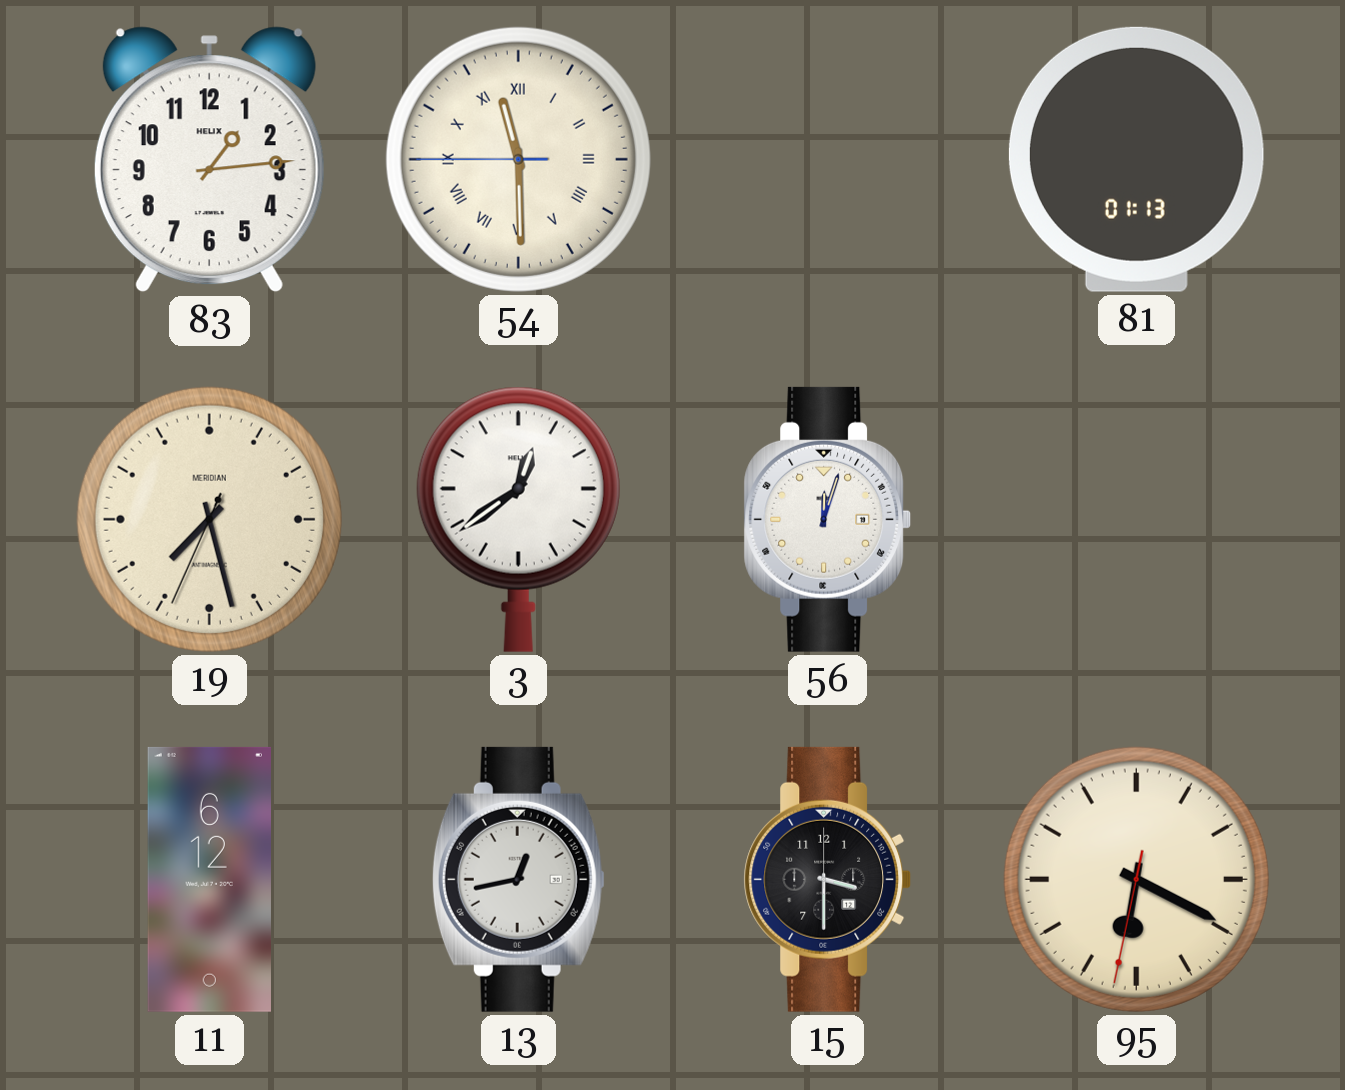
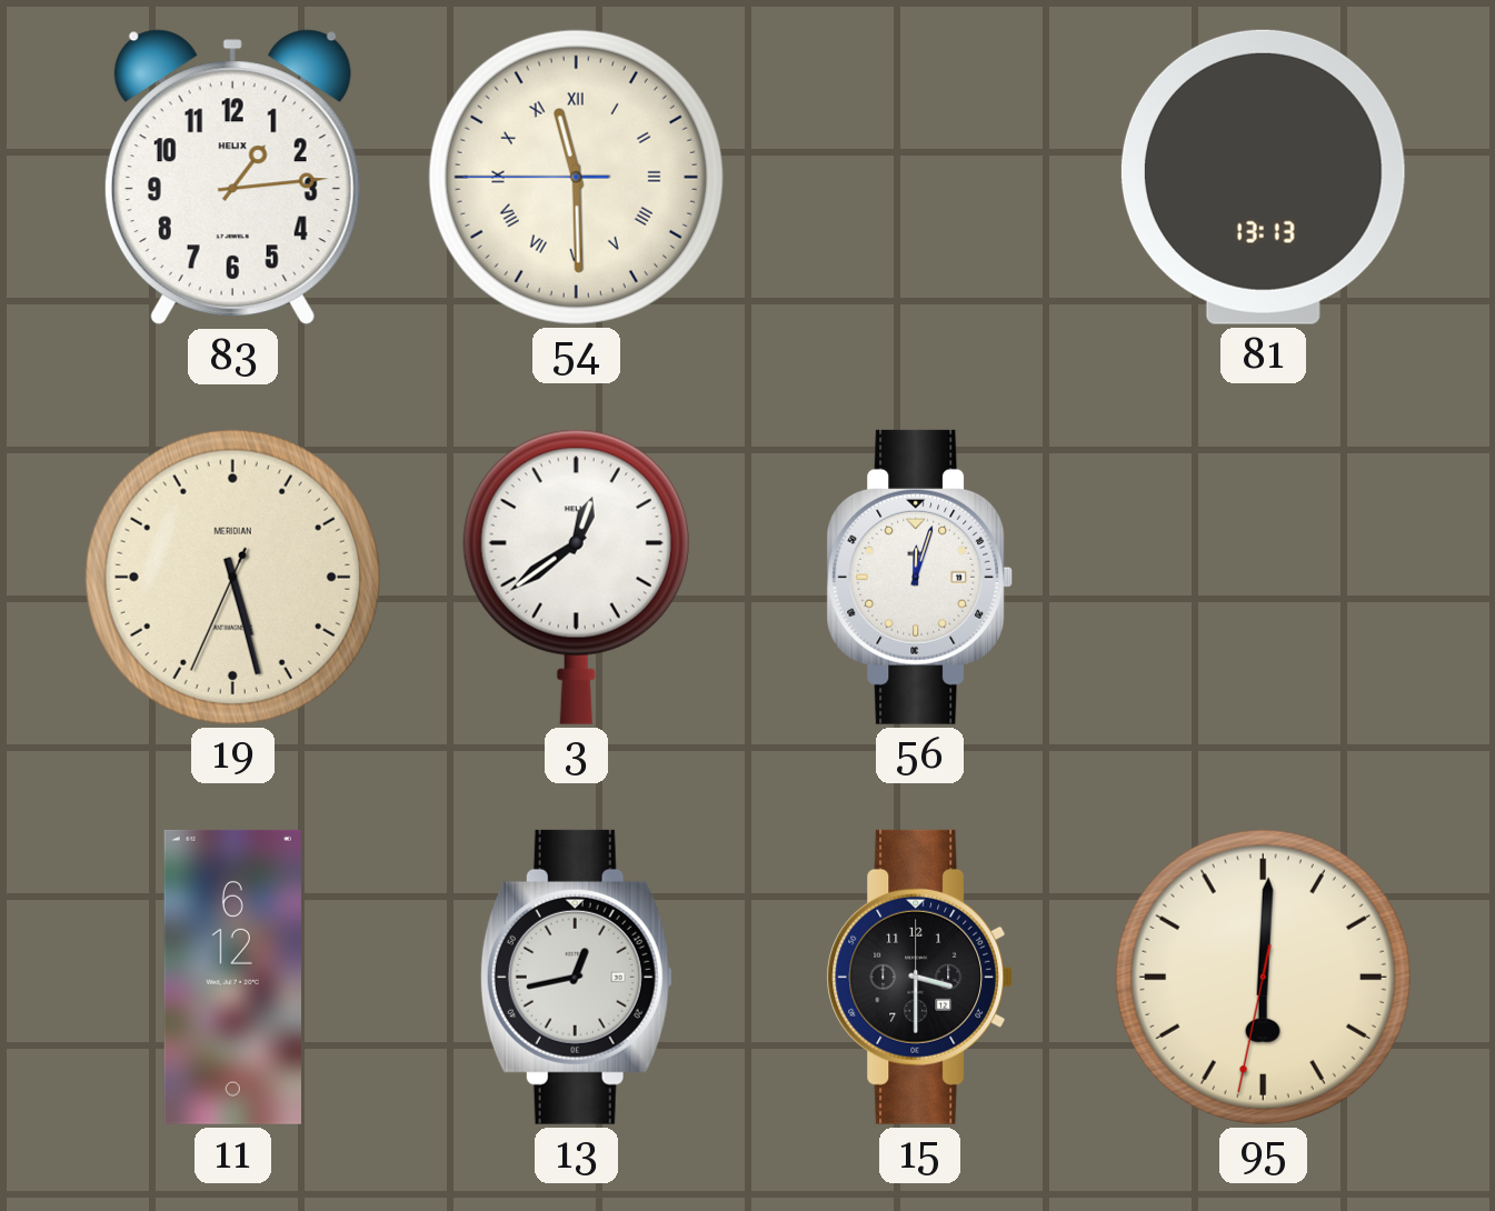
81: 01:13 -> 13:13 (1263, 177)
19: 7:27 -> 5:27 (232, 577)
95: 6:19 -> 6:00 (1263, 977)
